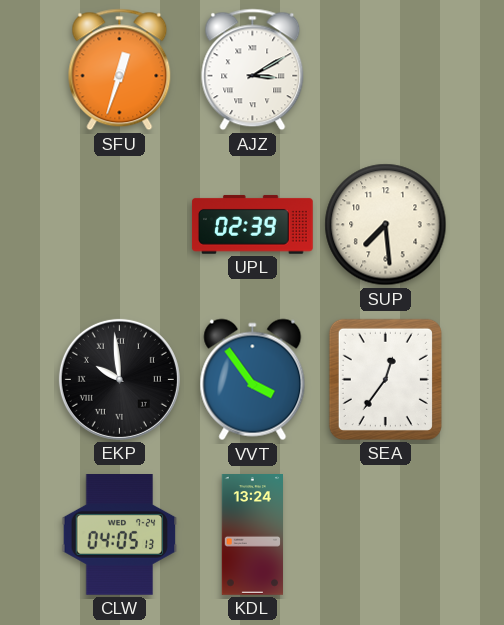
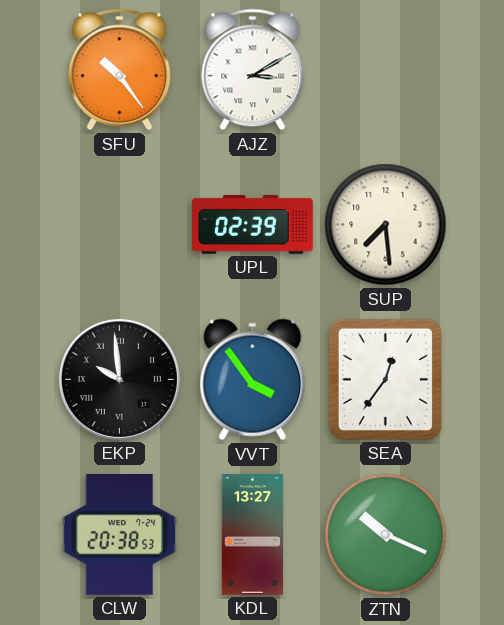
SFU: 12:33 -> 10:24 (120, 70)
CLW: 04:05 -> 20:38 (120, 535)
KDL: 13:24 -> 13:27 (252, 535)
ZTN: none -> 10:19 (386, 535)
